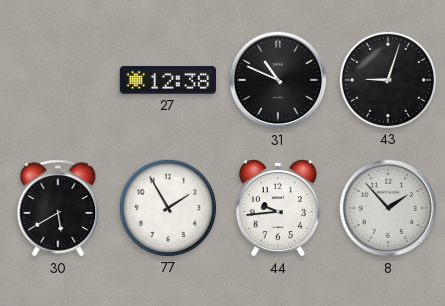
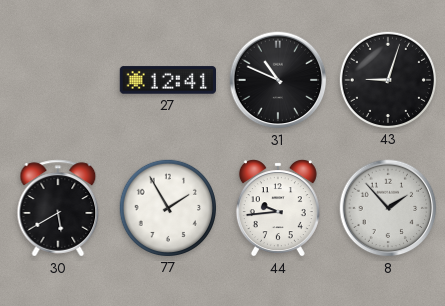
27: 12:38 -> 12:41 (167, 80)
